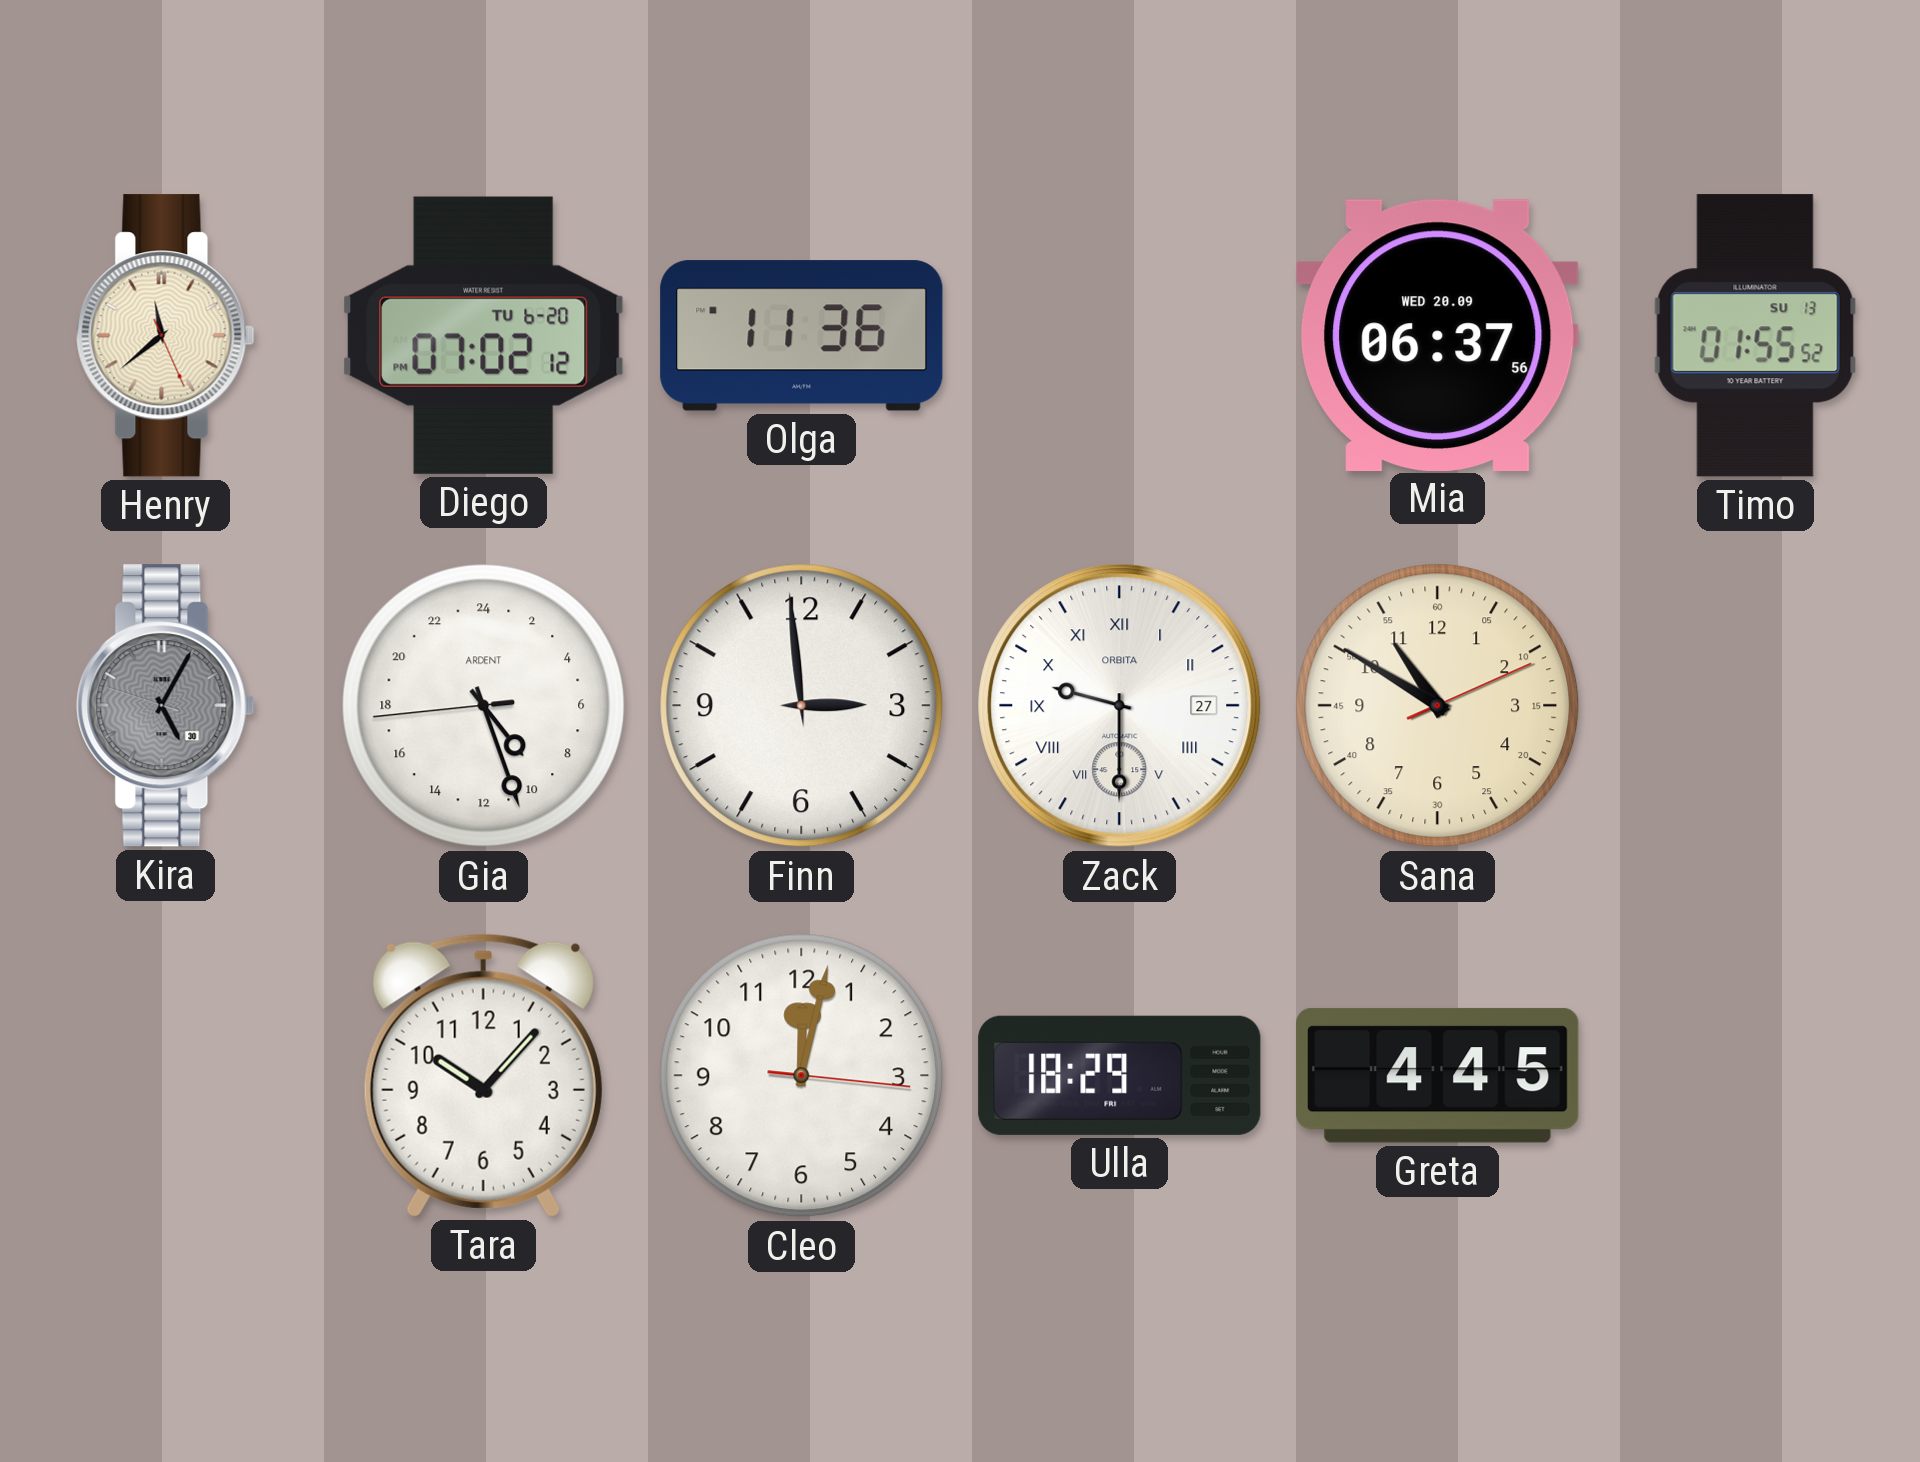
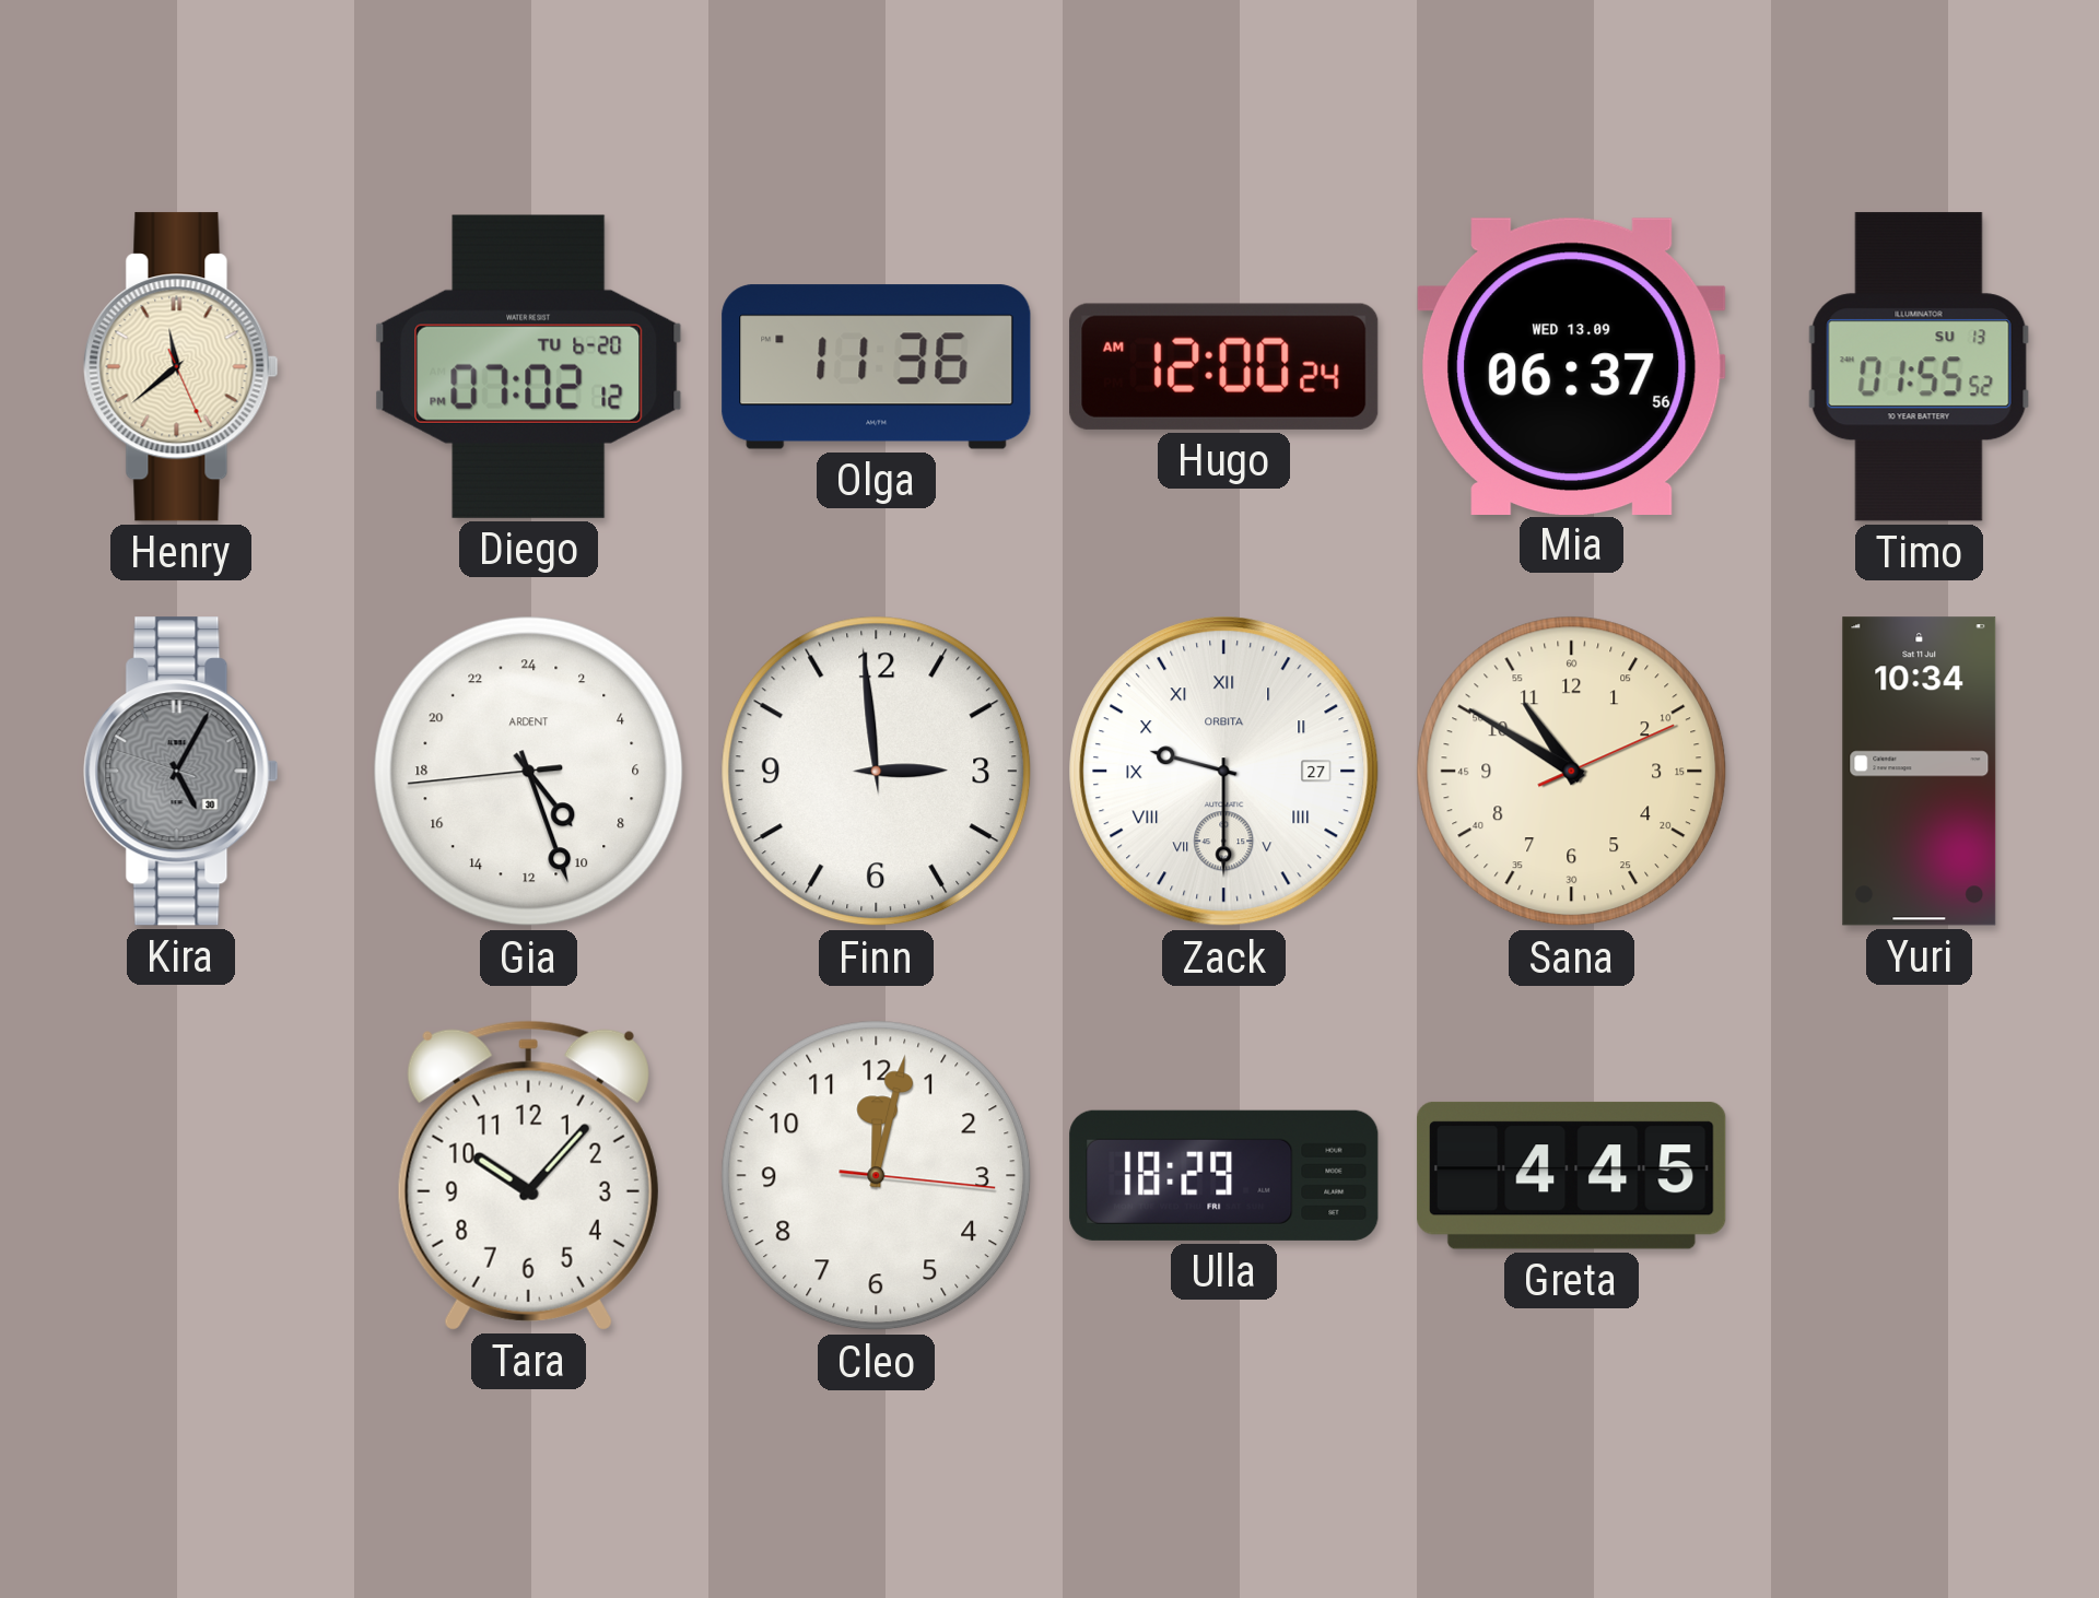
Hugo: none -> 12:00 (1224, 366)
Mia date: WED 20.09 -> WED 13.09 (1572, 366)
Yuri: none -> 10:34 (1920, 772)
